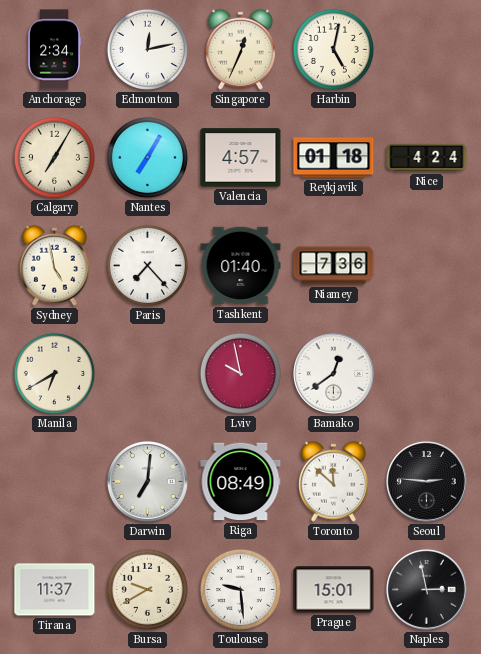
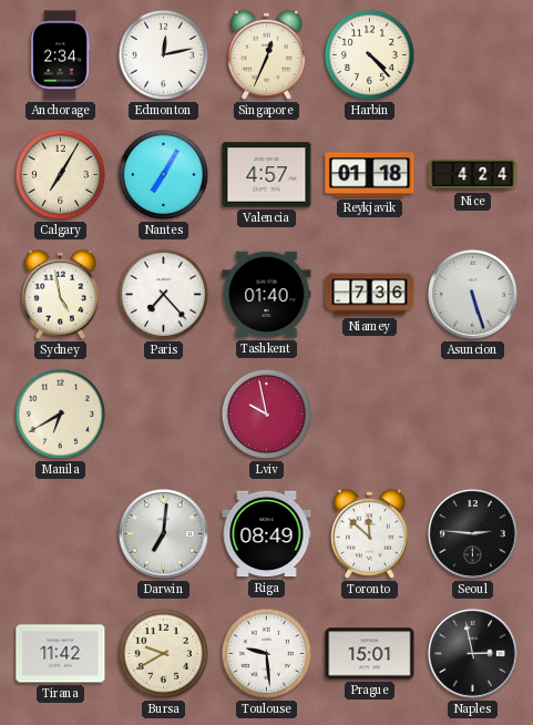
Harbin: 5:02 -> 4:23 (369, 54)
Asuncion: none -> 5:27 (472, 294)
Bamako: 12:39 -> none (333, 373)
Tirana: 11:37 -> 11:42 (61, 654)
